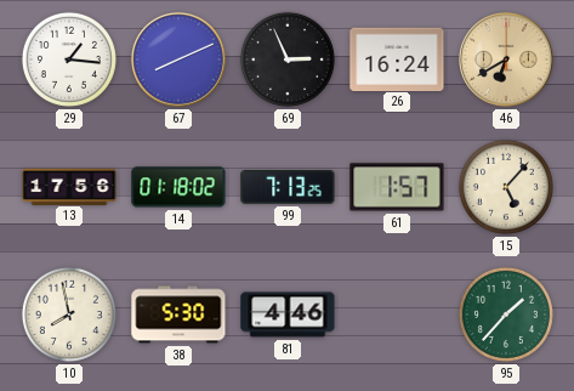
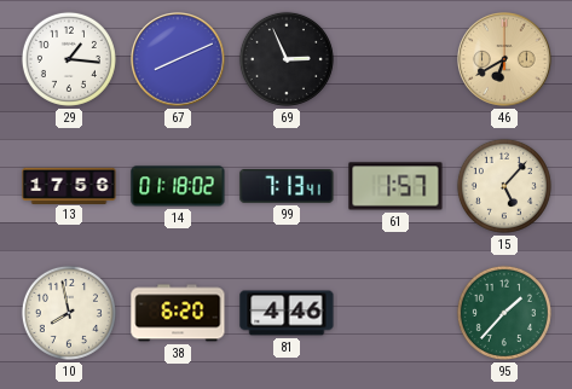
26: 16:24 -> none (397, 58)
99: 7:13:25 -> 7:13:41 (287, 186)
38: 5:30 -> 6:20 (178, 313)
